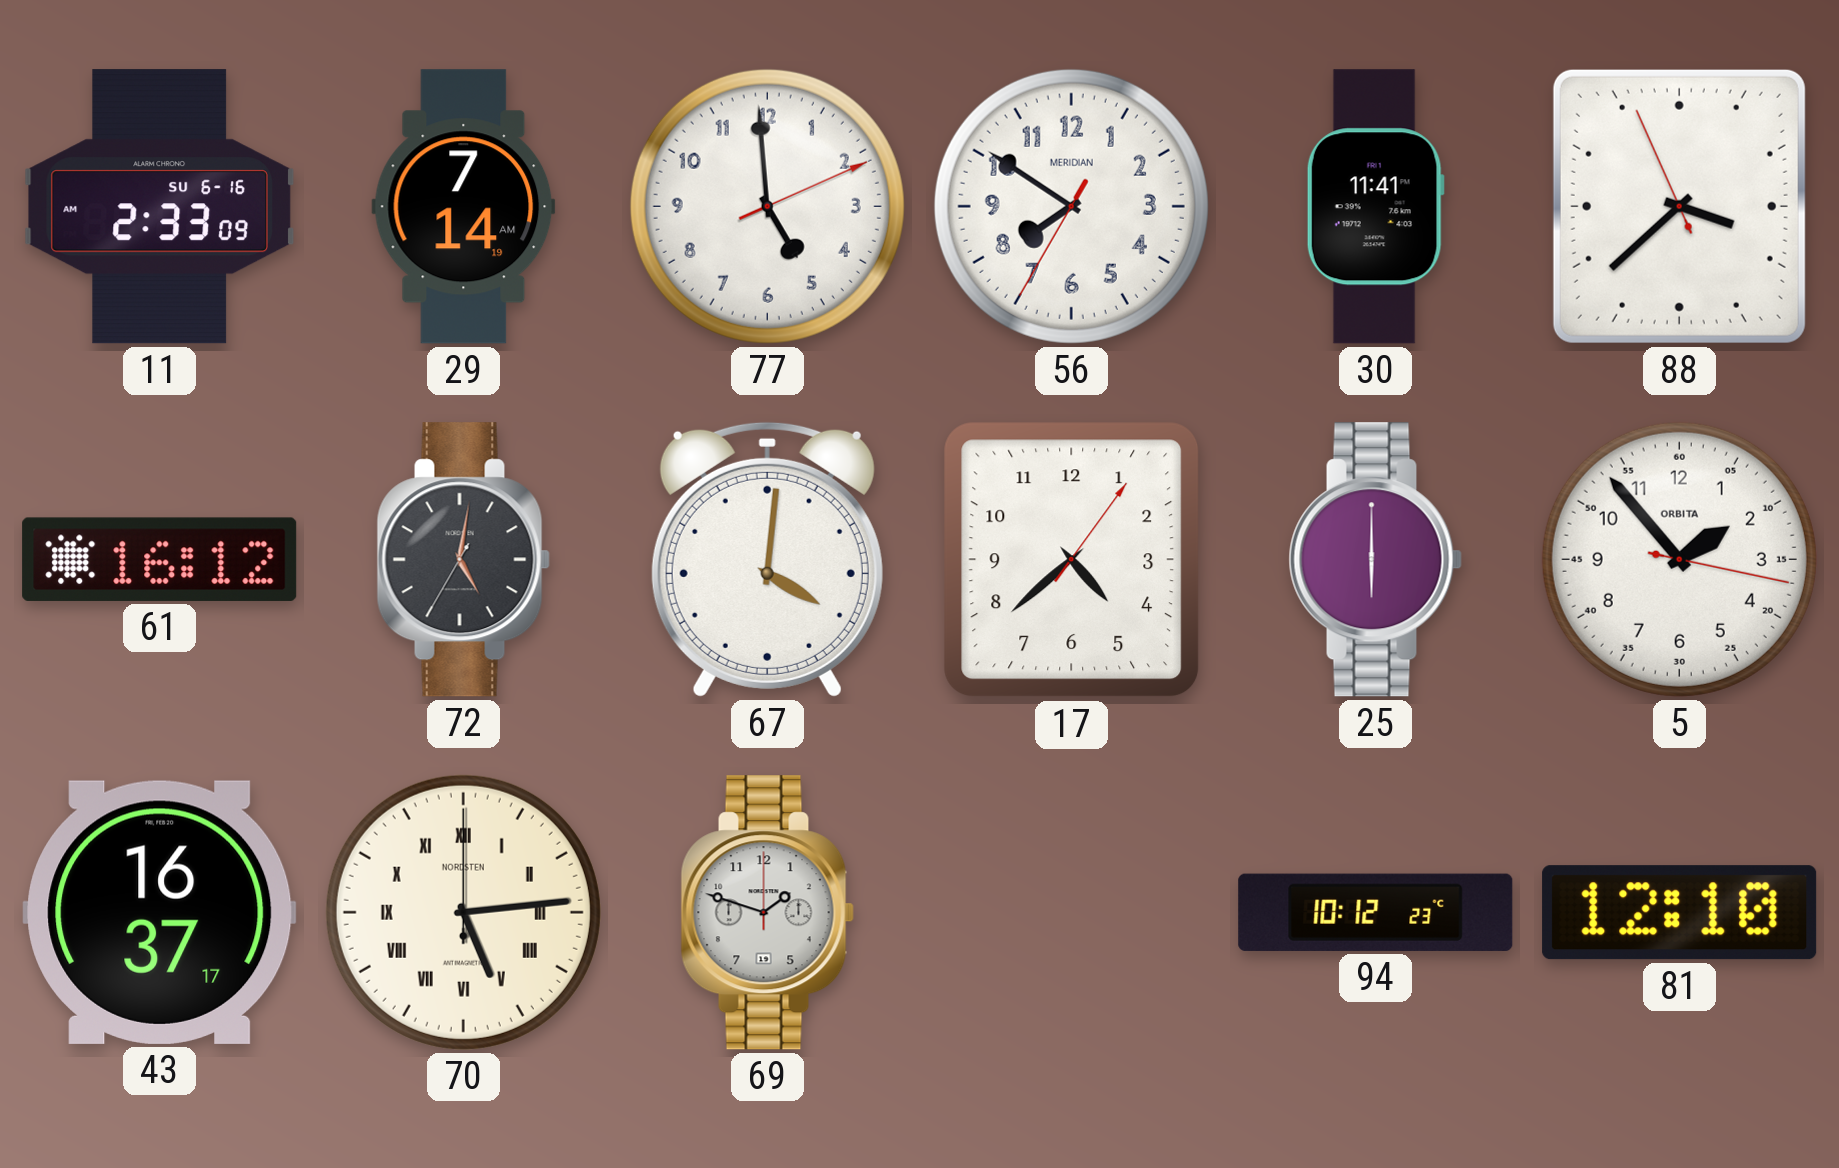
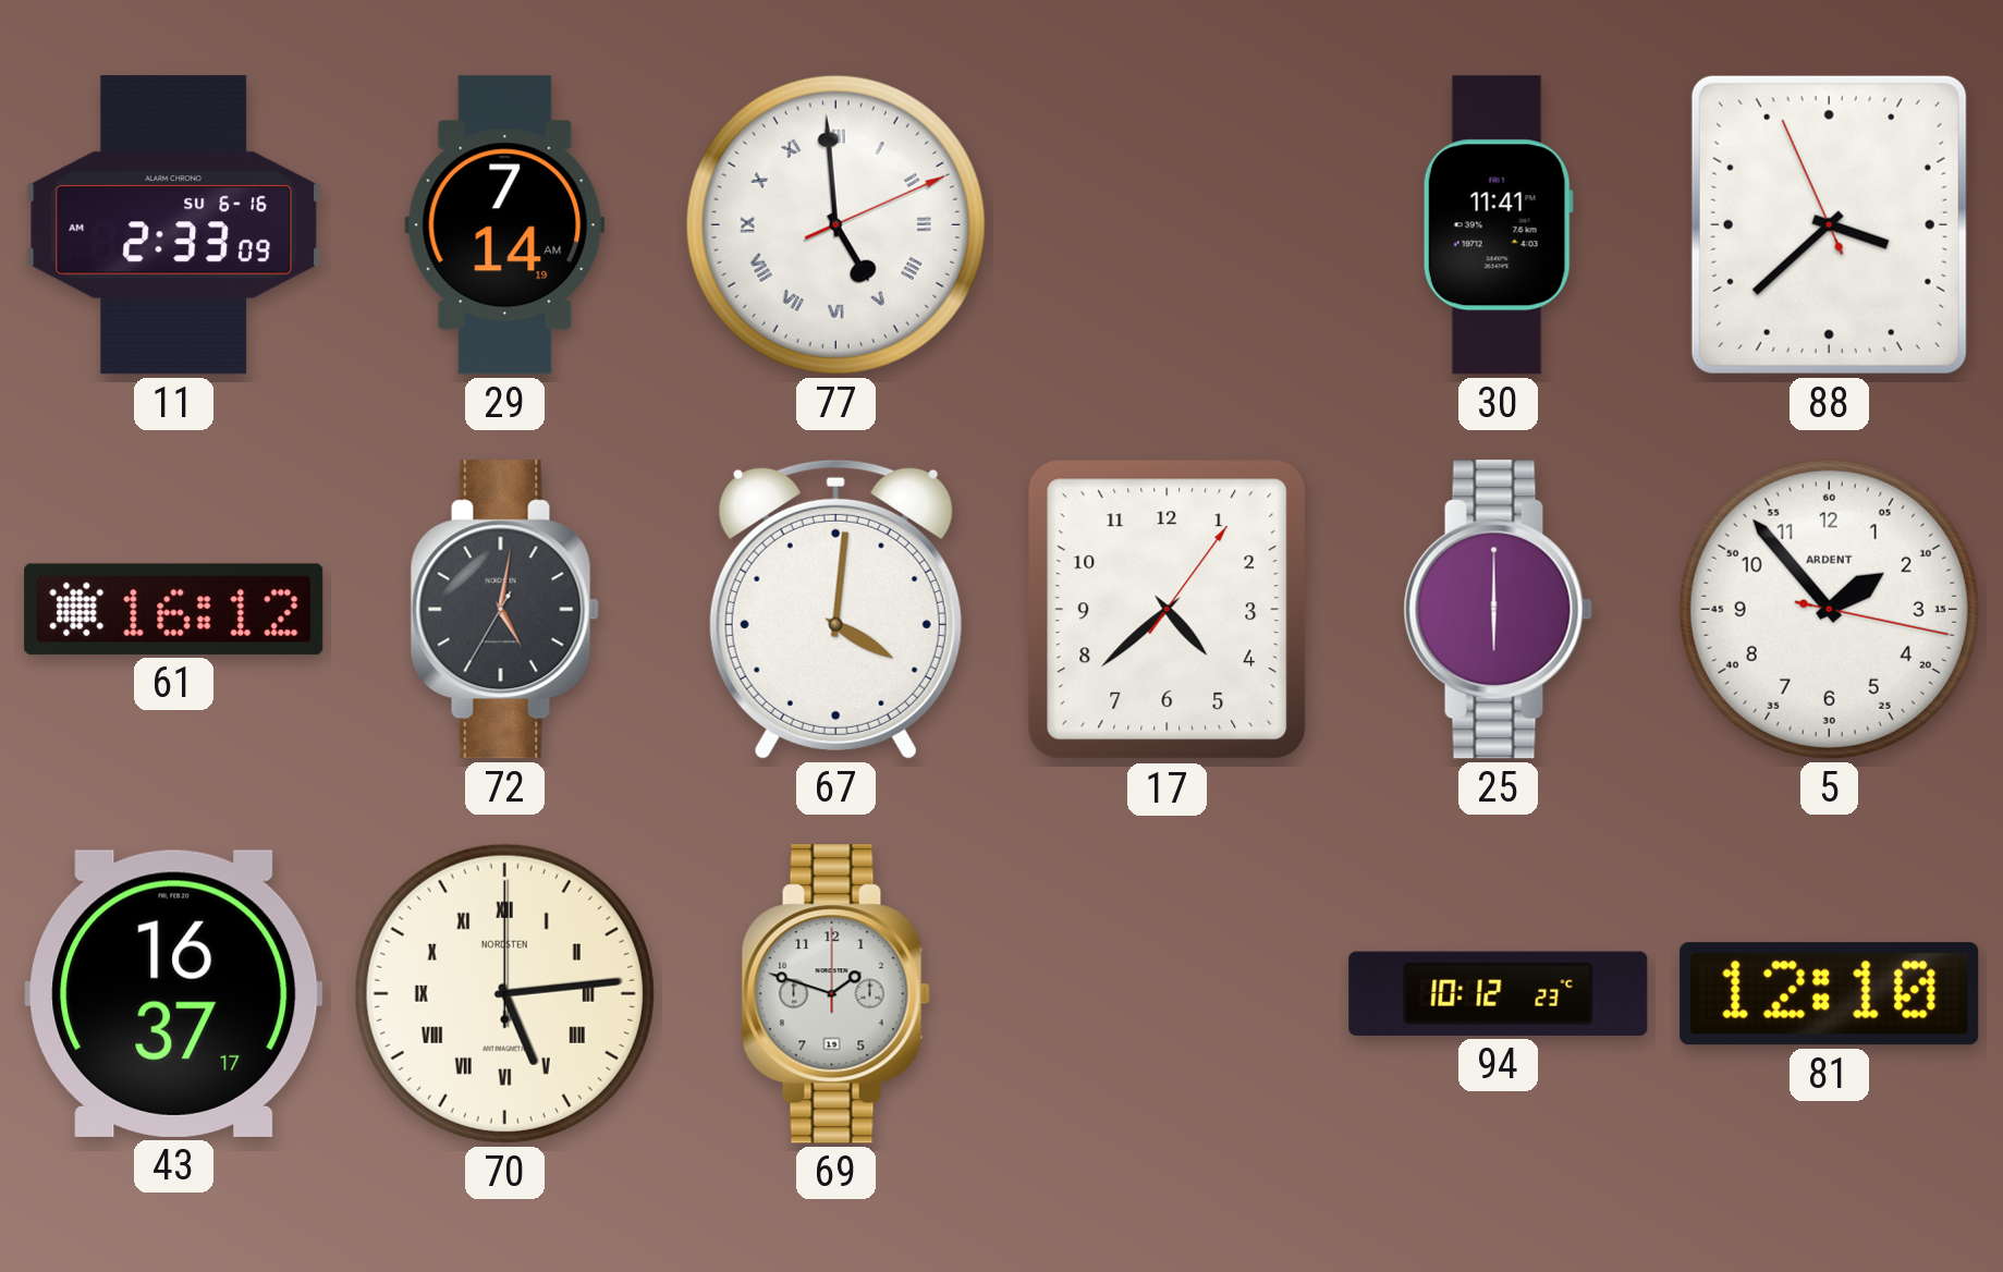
77 numerals: Arabic -> Roman (835, 224)
56: 7:50 -> none (1071, 206)
5 brand: ORBITA -> ARDENT (1829, 609)
